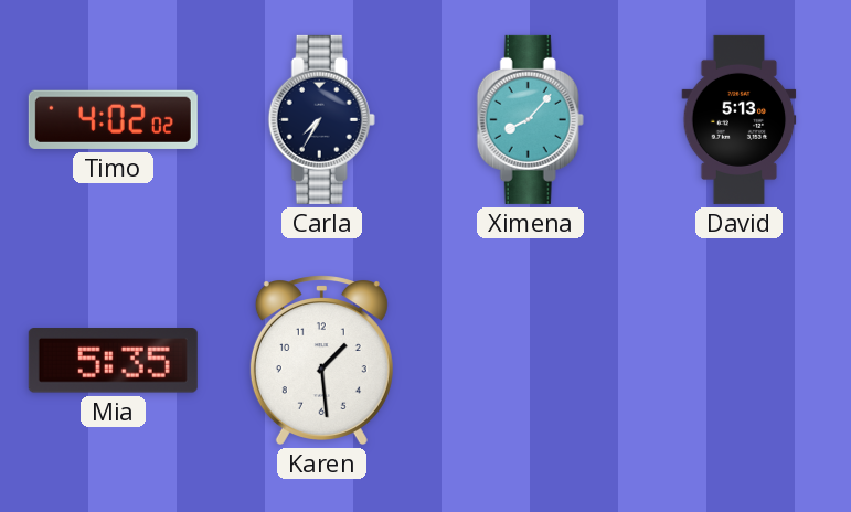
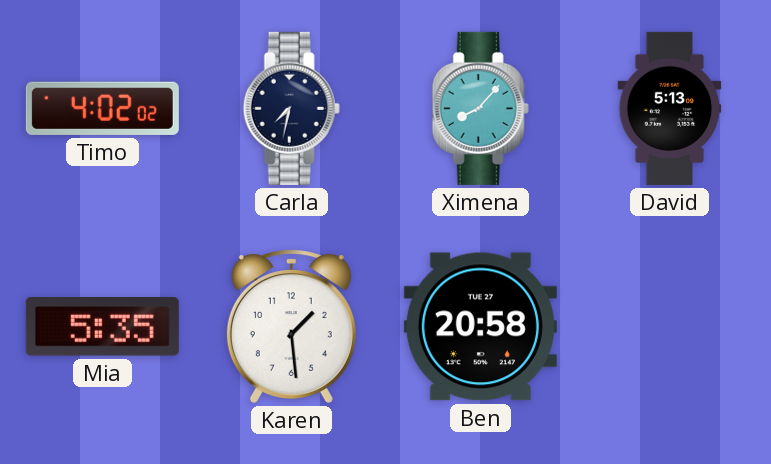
Carla: 7:35 -> 7:32 (291, 108)
Ben: none -> 20:58 (480, 327)
